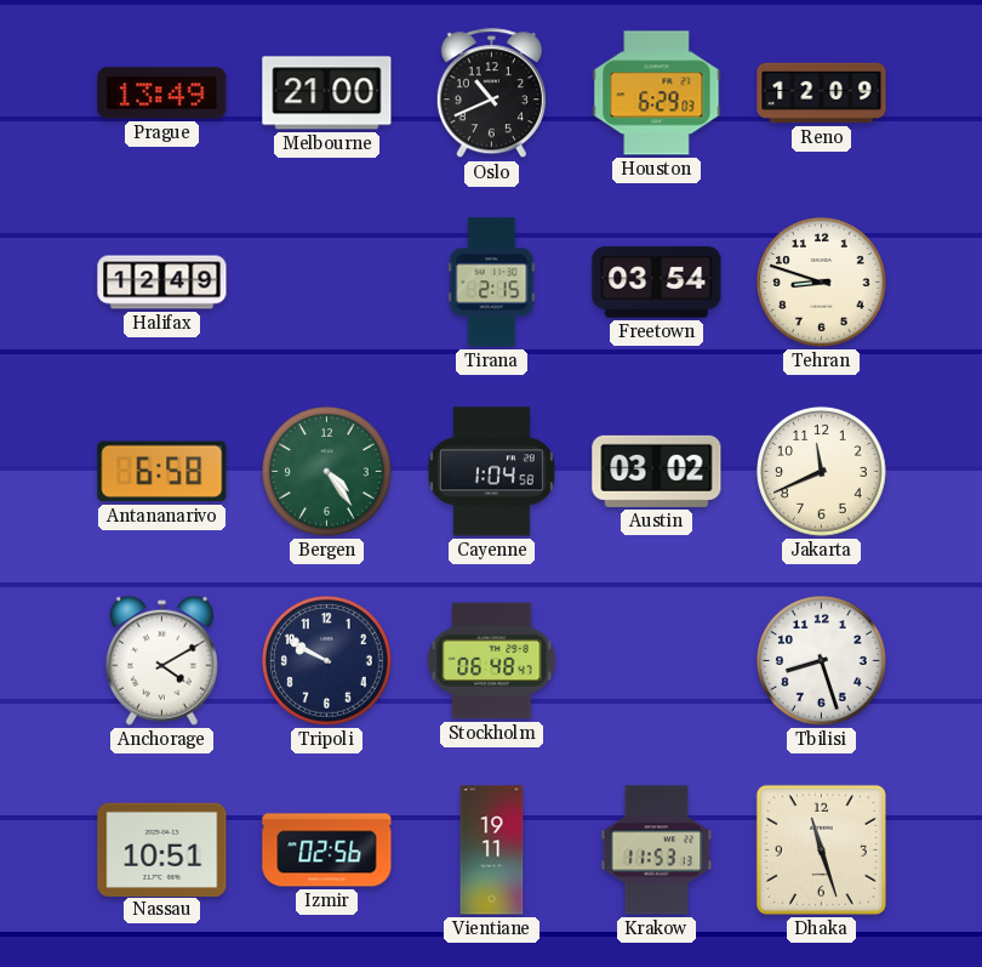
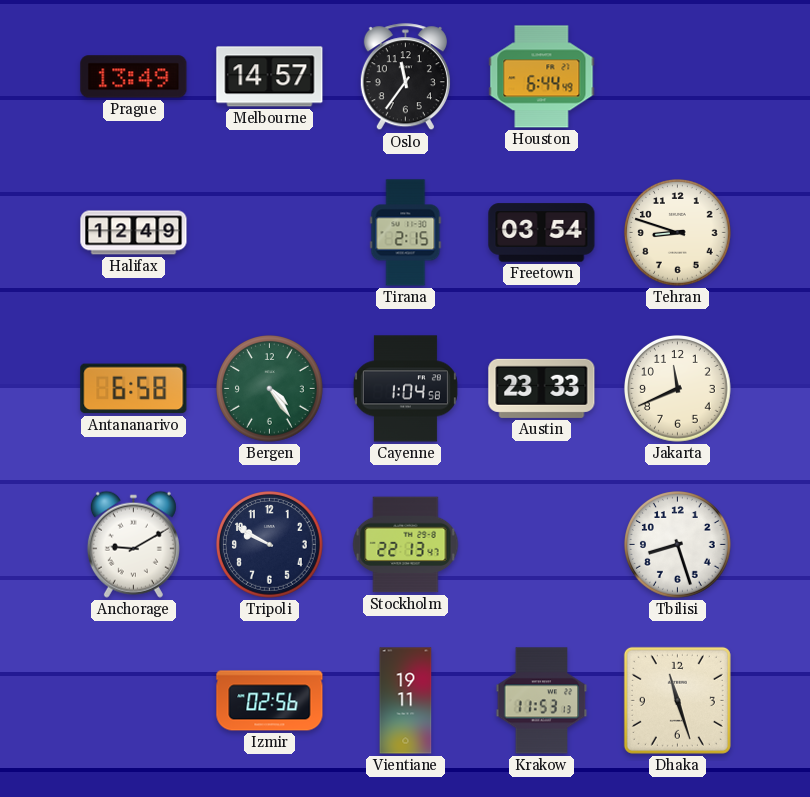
Melbourne: 21:00 -> 14:57 (270, 77)
Oslo: 10:41 -> 11:36 (405, 77)
Houston: 6:29 -> 6:44 (542, 77)
Reno: 12:09 -> none (822, 93)
Austin: 03:02 -> 23:33 (542, 388)
Anchorage: 4:10 -> 9:10 (133, 544)
Stockholm: 06:48 -> 22:13 (406, 545)
Nassau: 10:51 -> none (162, 849)
